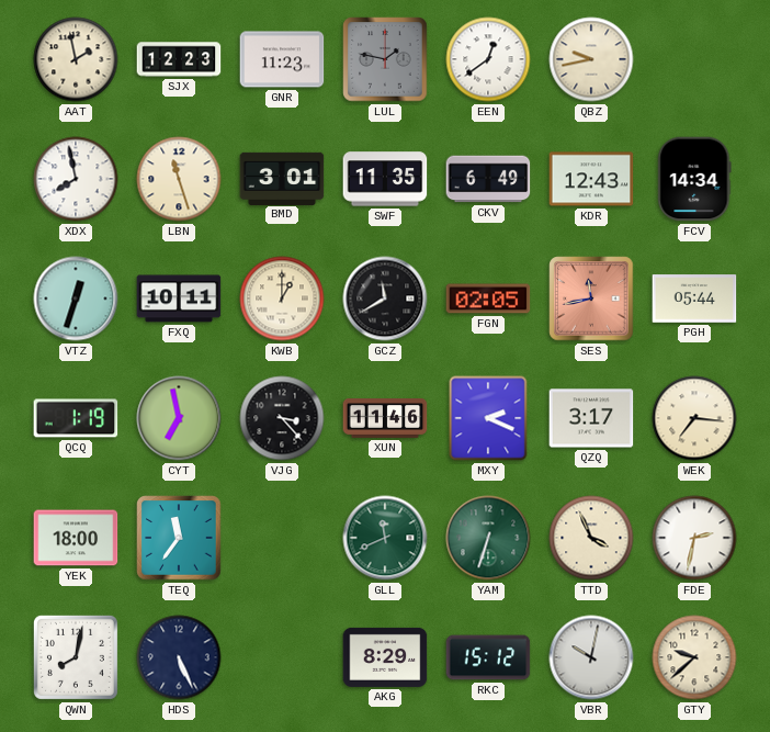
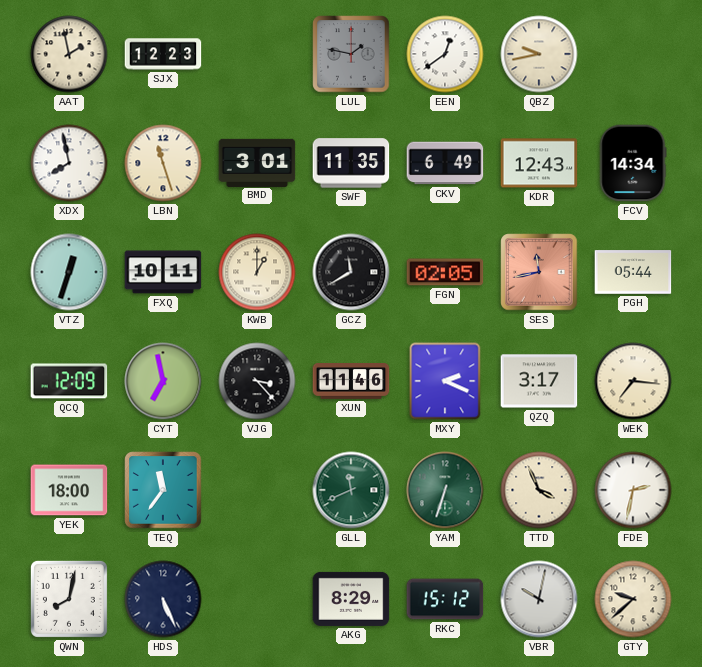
GNR: 11:23 -> none (282, 59)
QCQ: 1:19 -> 12:09 (69, 381)
